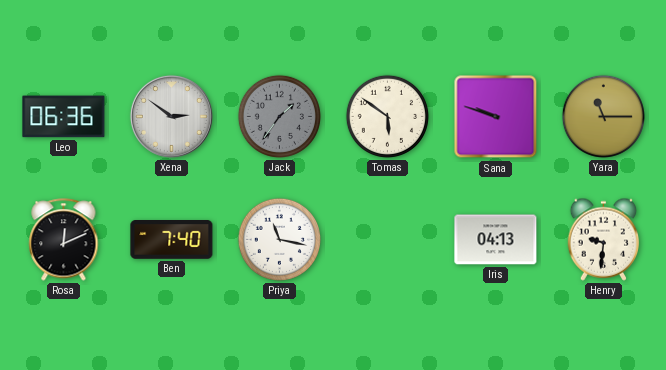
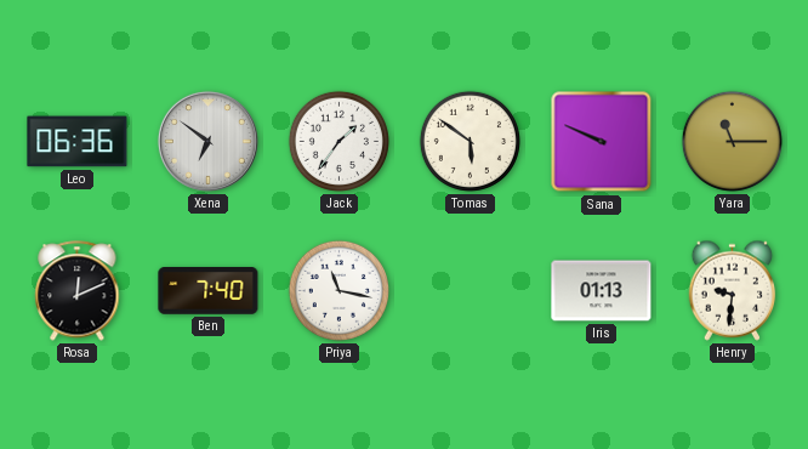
Xena: 2:51 -> 6:51 (207, 141)
Jack dial: grey -> white (338, 141)
Sana: 9:48 -> 9:49 (602, 142)
Iris: 04:13 -> 01:13 (602, 291)
